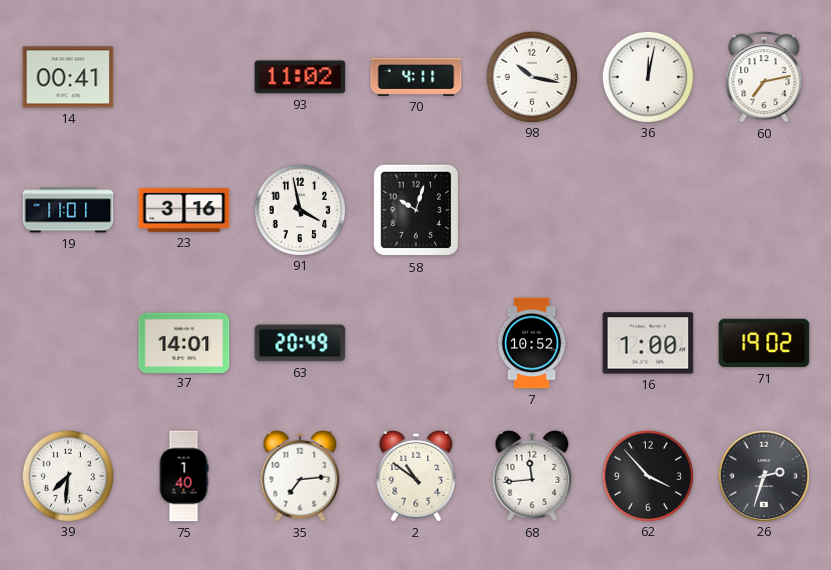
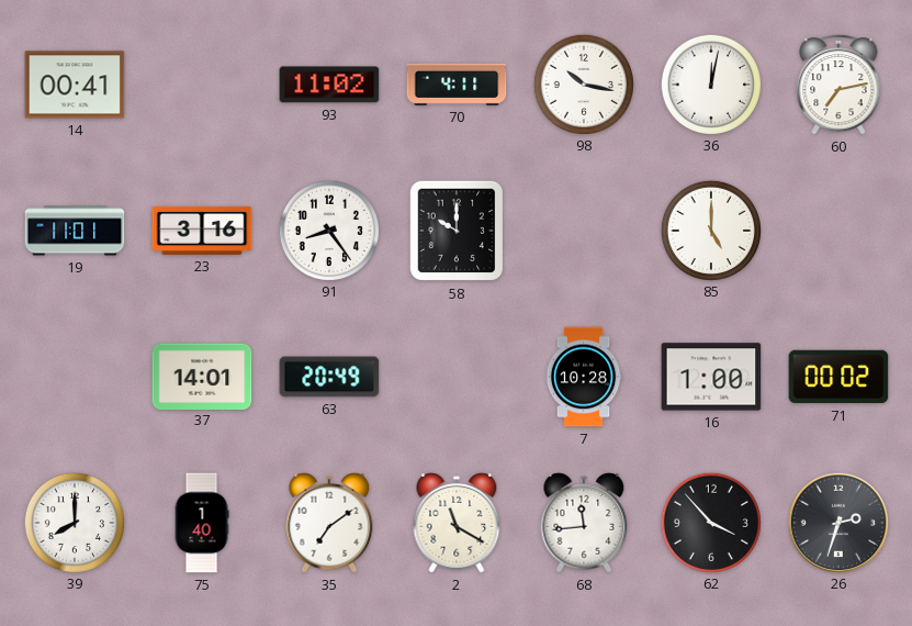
91: 3:58 -> 8:24 (328, 230)
58: 10:03 -> 10:00 (457, 231)
85: none -> 5:00 (710, 230)
7: 10:52 -> 10:28 (584, 377)
71: 19:02 -> 00:02 (838, 377)
39: 7:31 -> 8:00 (74, 522)
35: 7:14 -> 7:09 (329, 523)
2: 10:51 -> 11:20 (457, 523)
